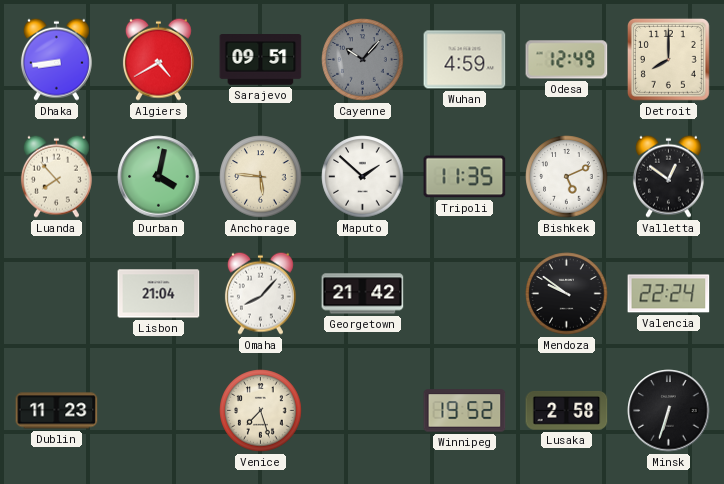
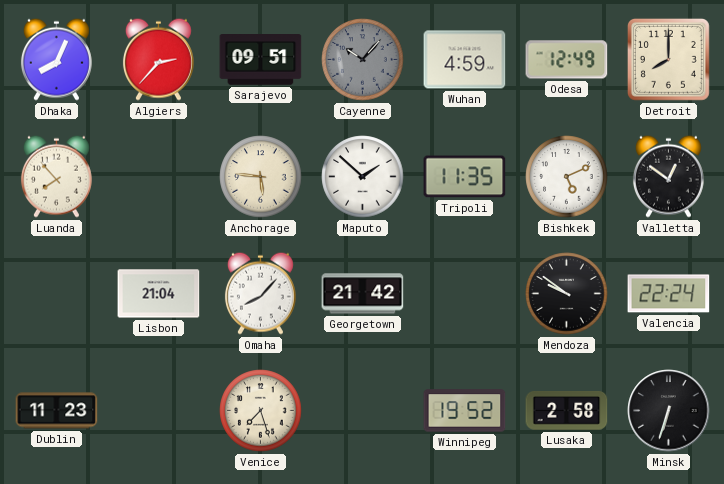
Dhaka: 8:44 -> 8:04 (56, 59)
Algiers: 4:40 -> 2:37 (158, 59)
Durban: 4:02 -> none (159, 177)
